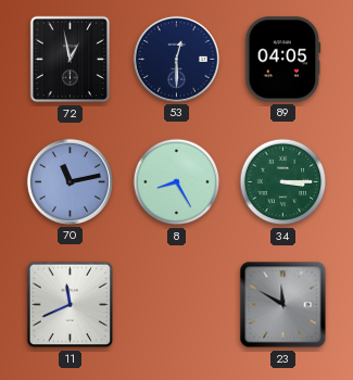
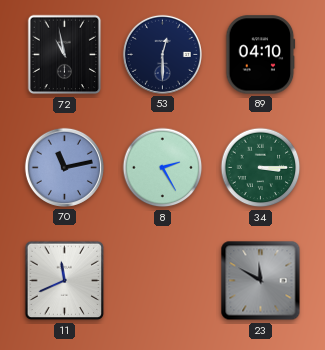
72: 12:58 -> 10:58 (65, 55)
89: 04:05 -> 04:10 (261, 55)
8: 8:25 -> 2:25 (163, 168)
